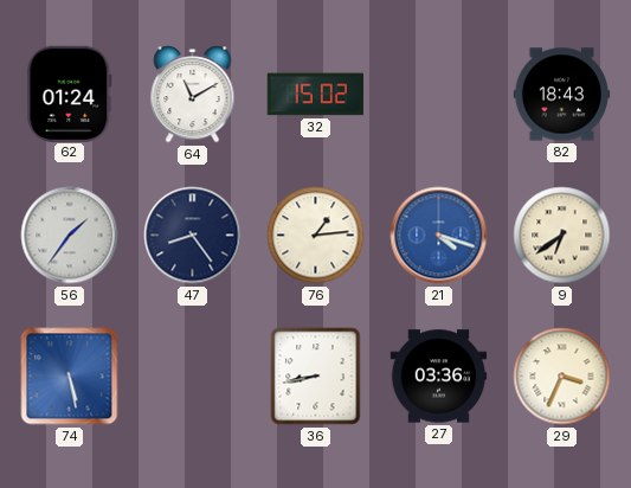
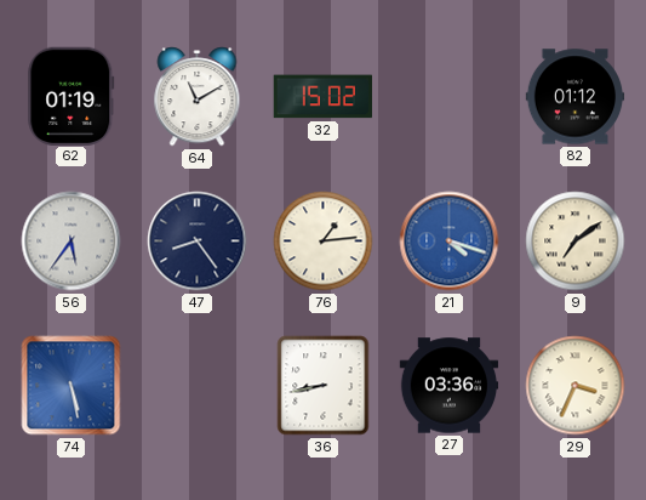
62: 01:24 -> 01:19 (72, 96)
82: 18:43 -> 01:12 (576, 97)
56: 1:36 -> 5:36 (72, 242)
9: 6:39 -> 7:09 (576, 242)
